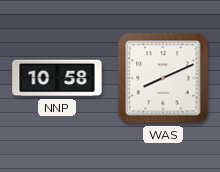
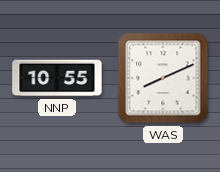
NNP: 10:58 -> 10:55 (57, 78)
